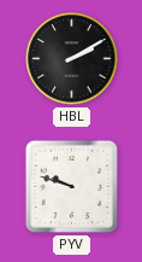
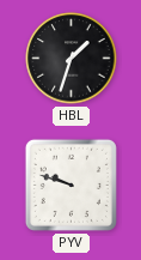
HBL: 2:10 -> 1:33 (72, 59)
